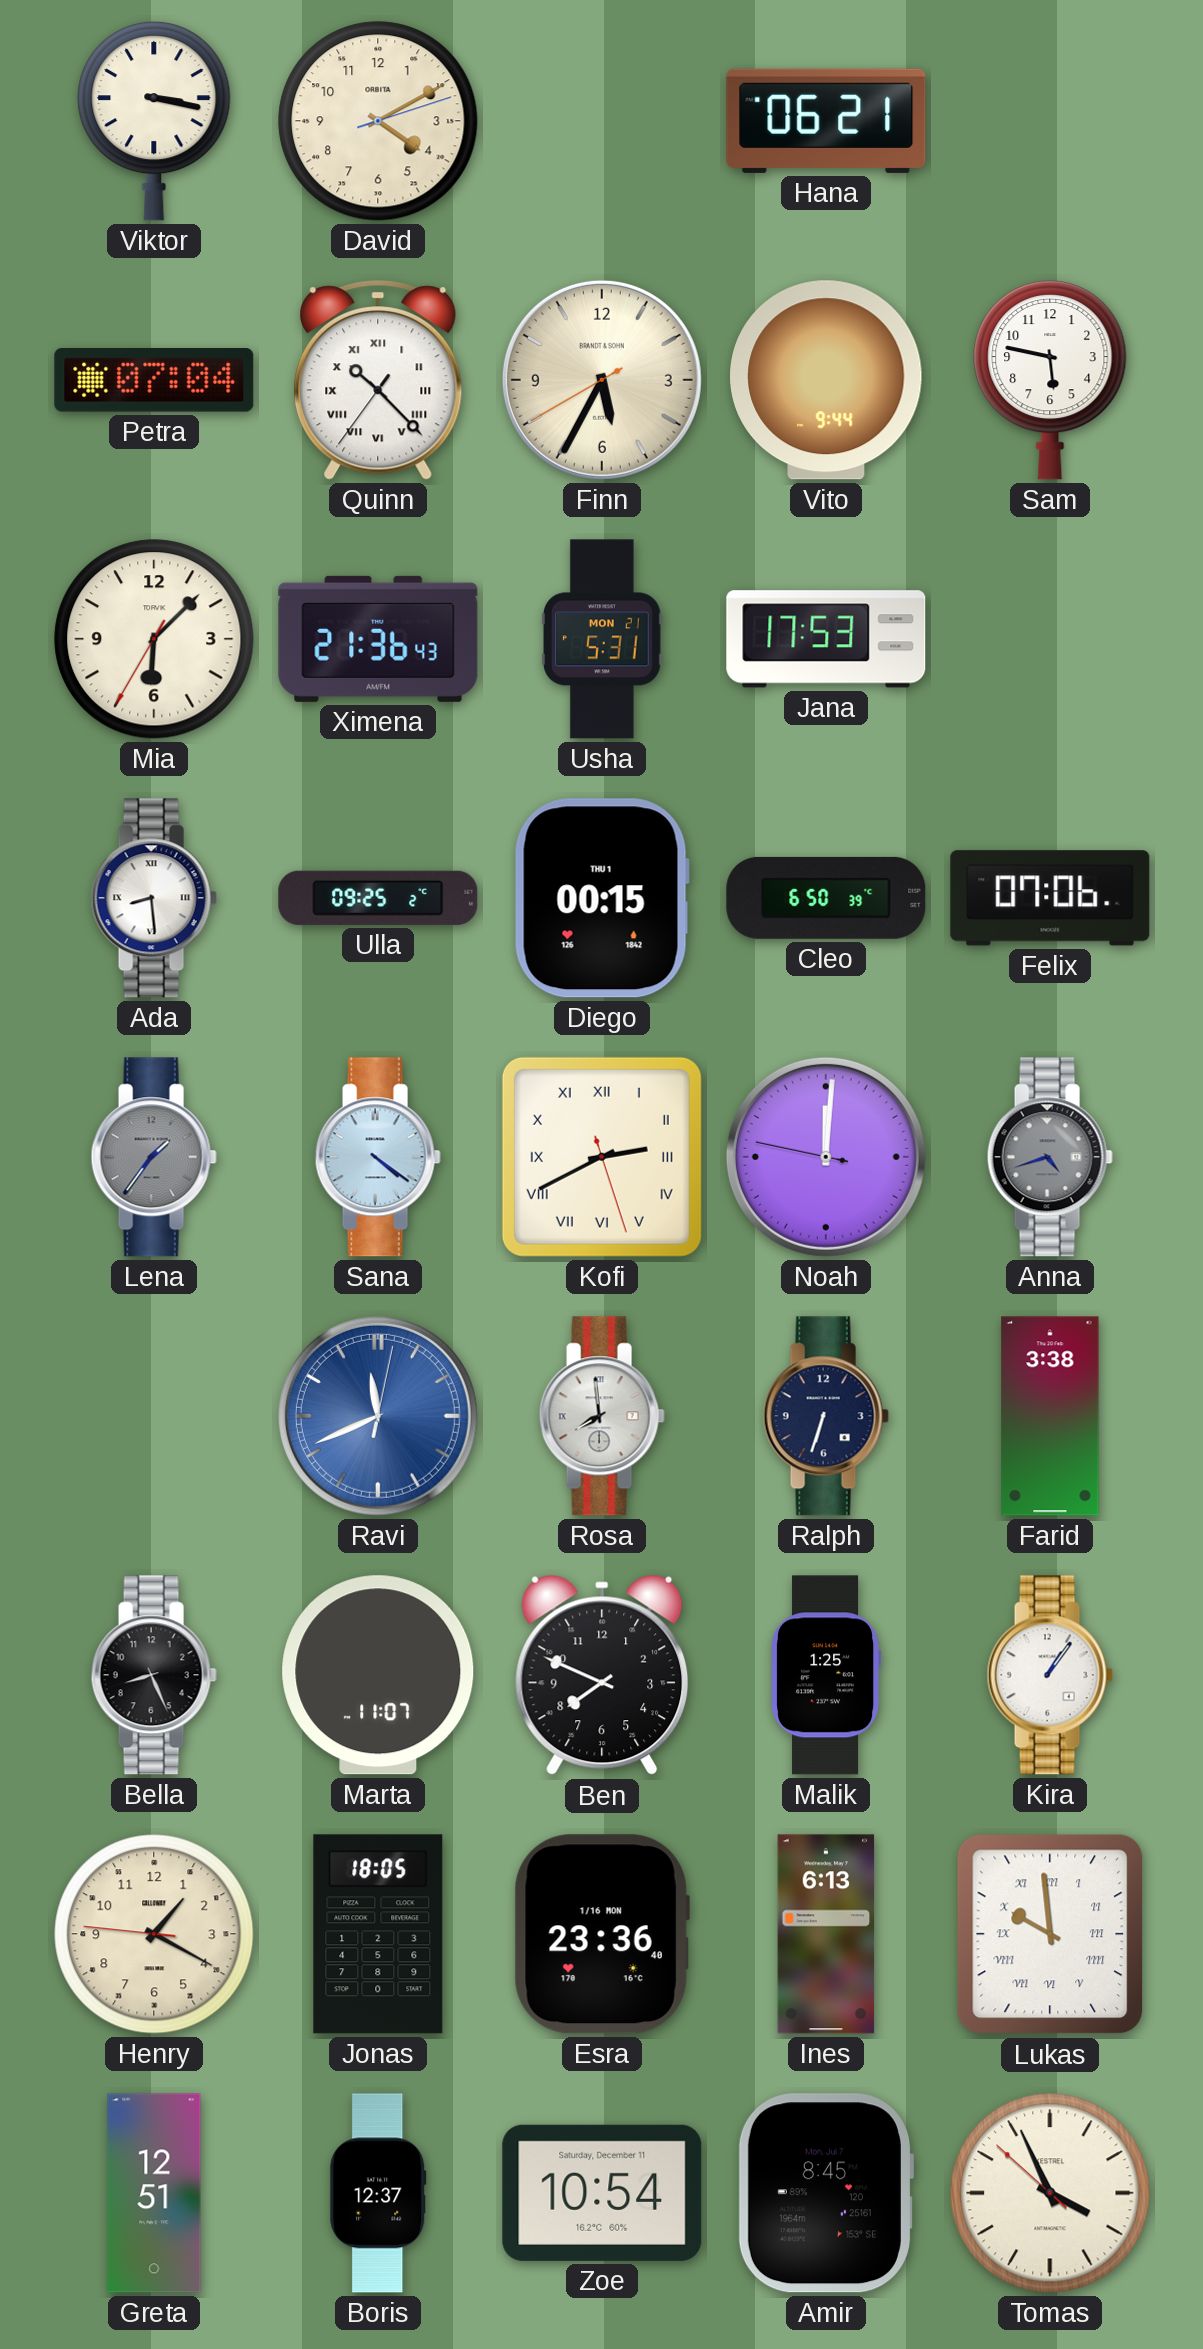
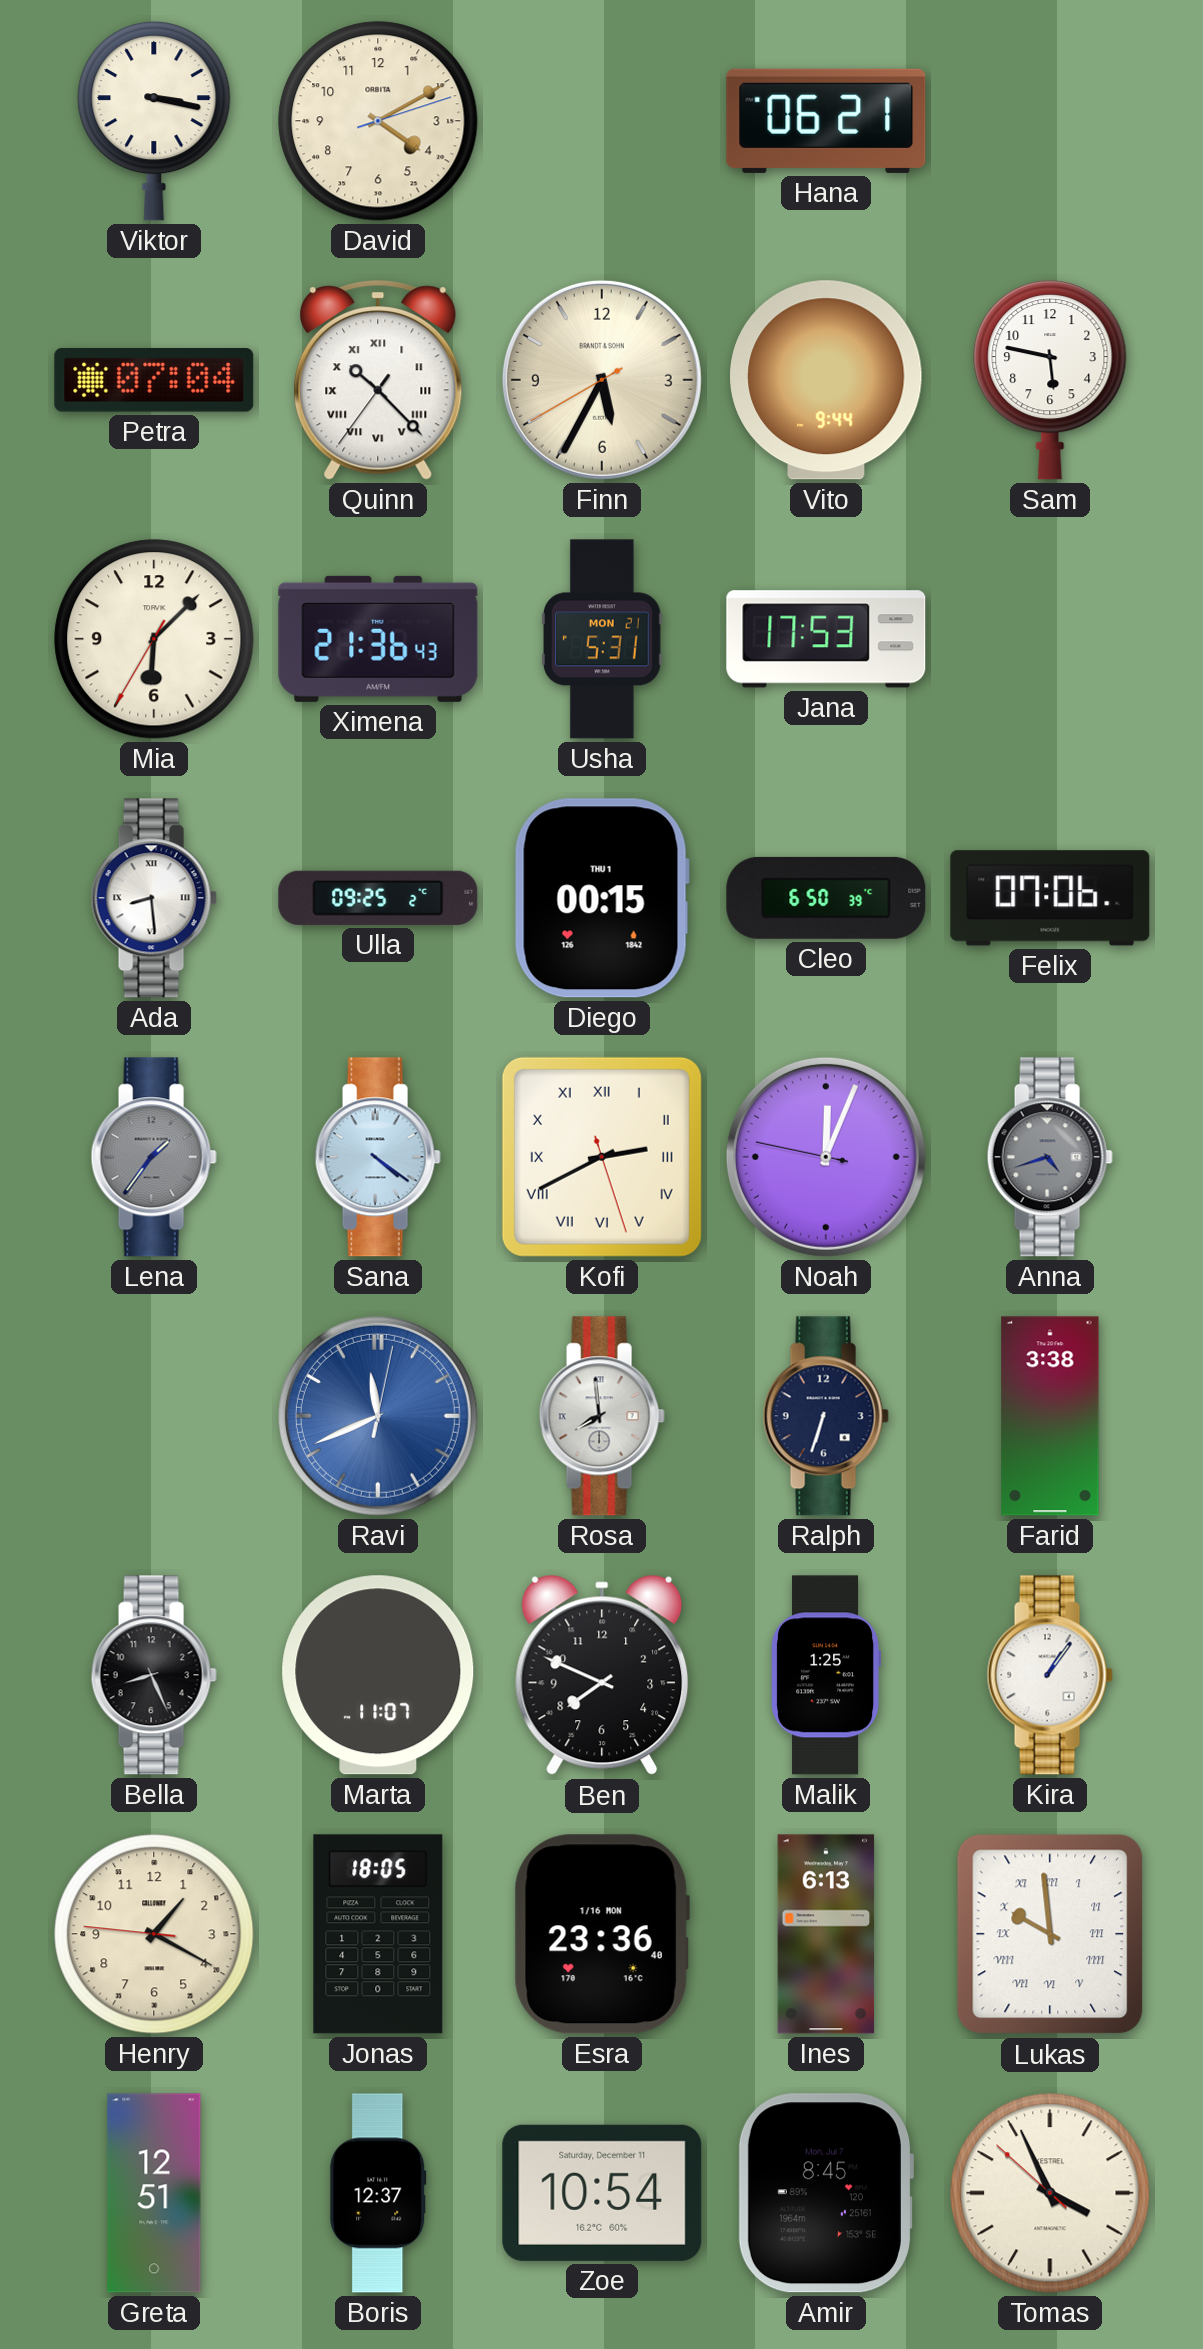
Noah: 12:00 -> 12:03 (826, 1157)
